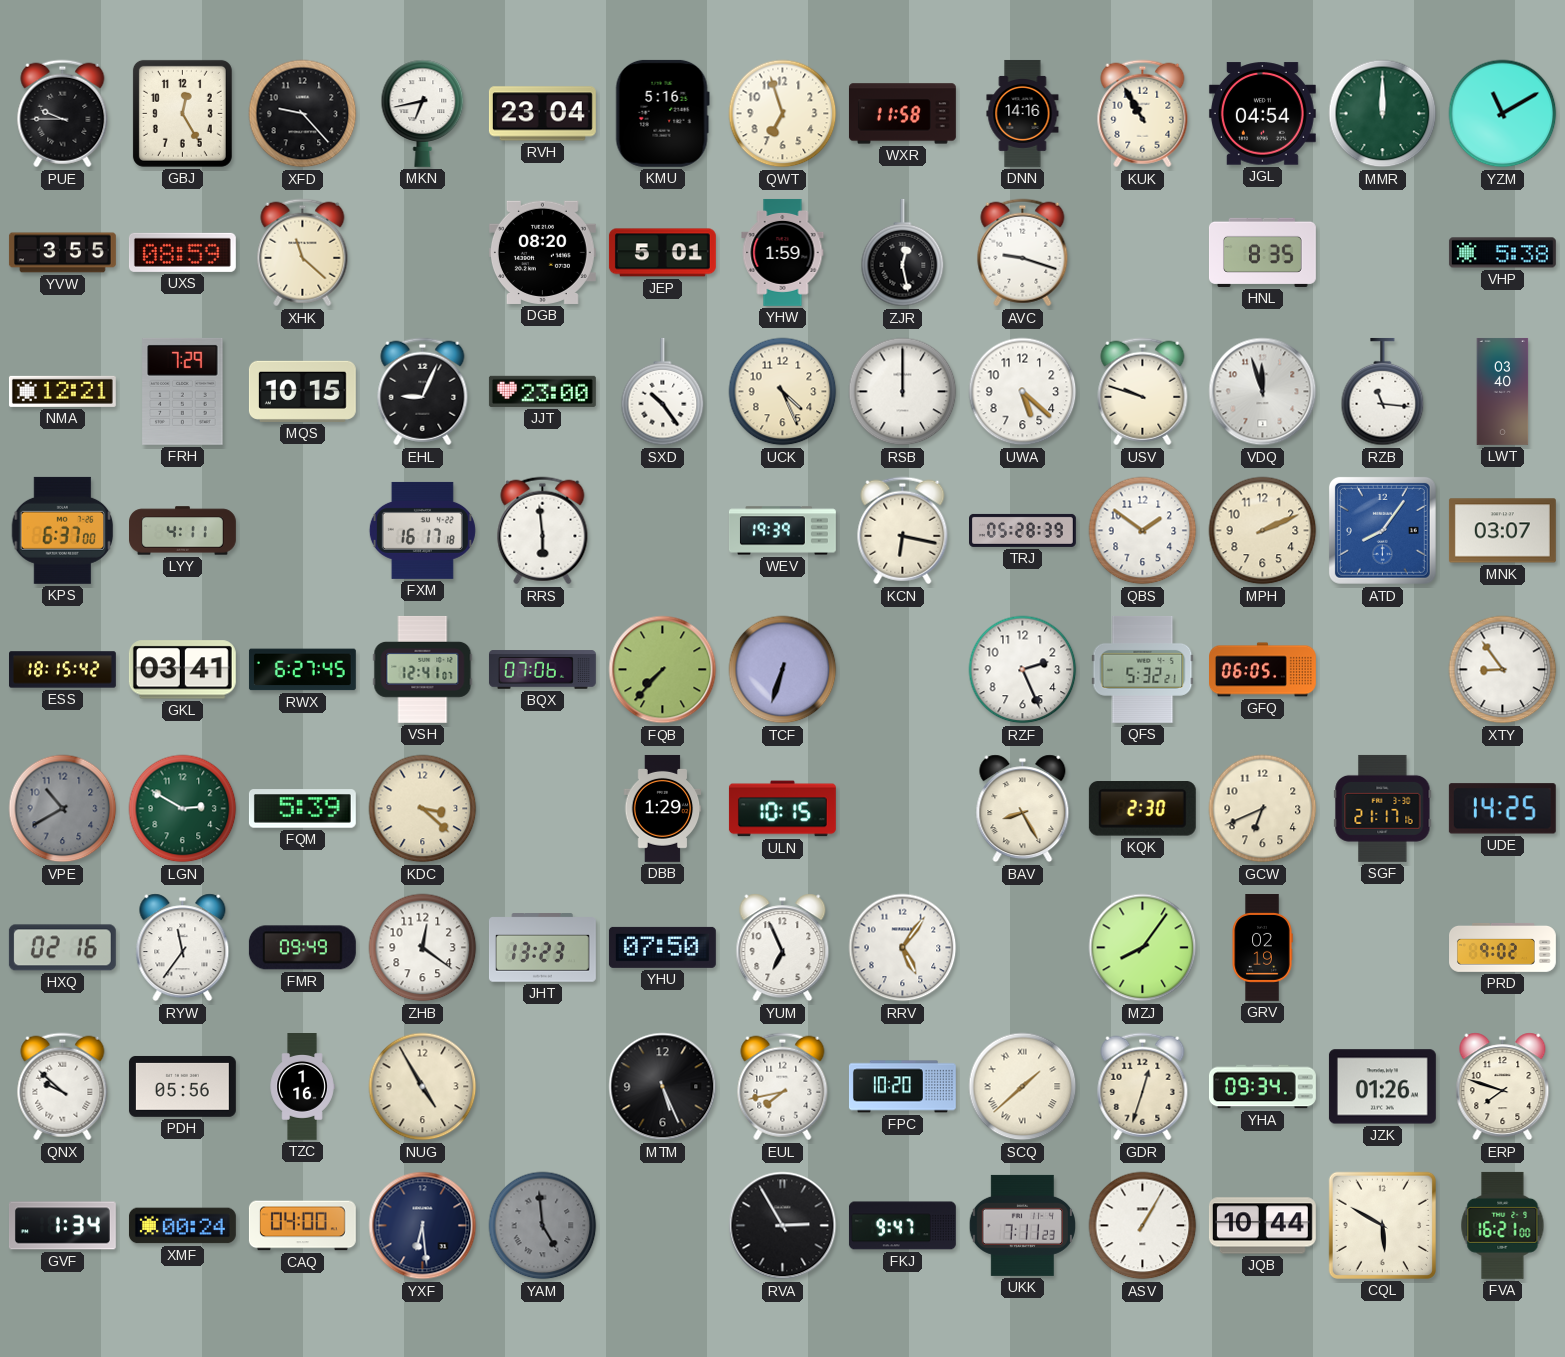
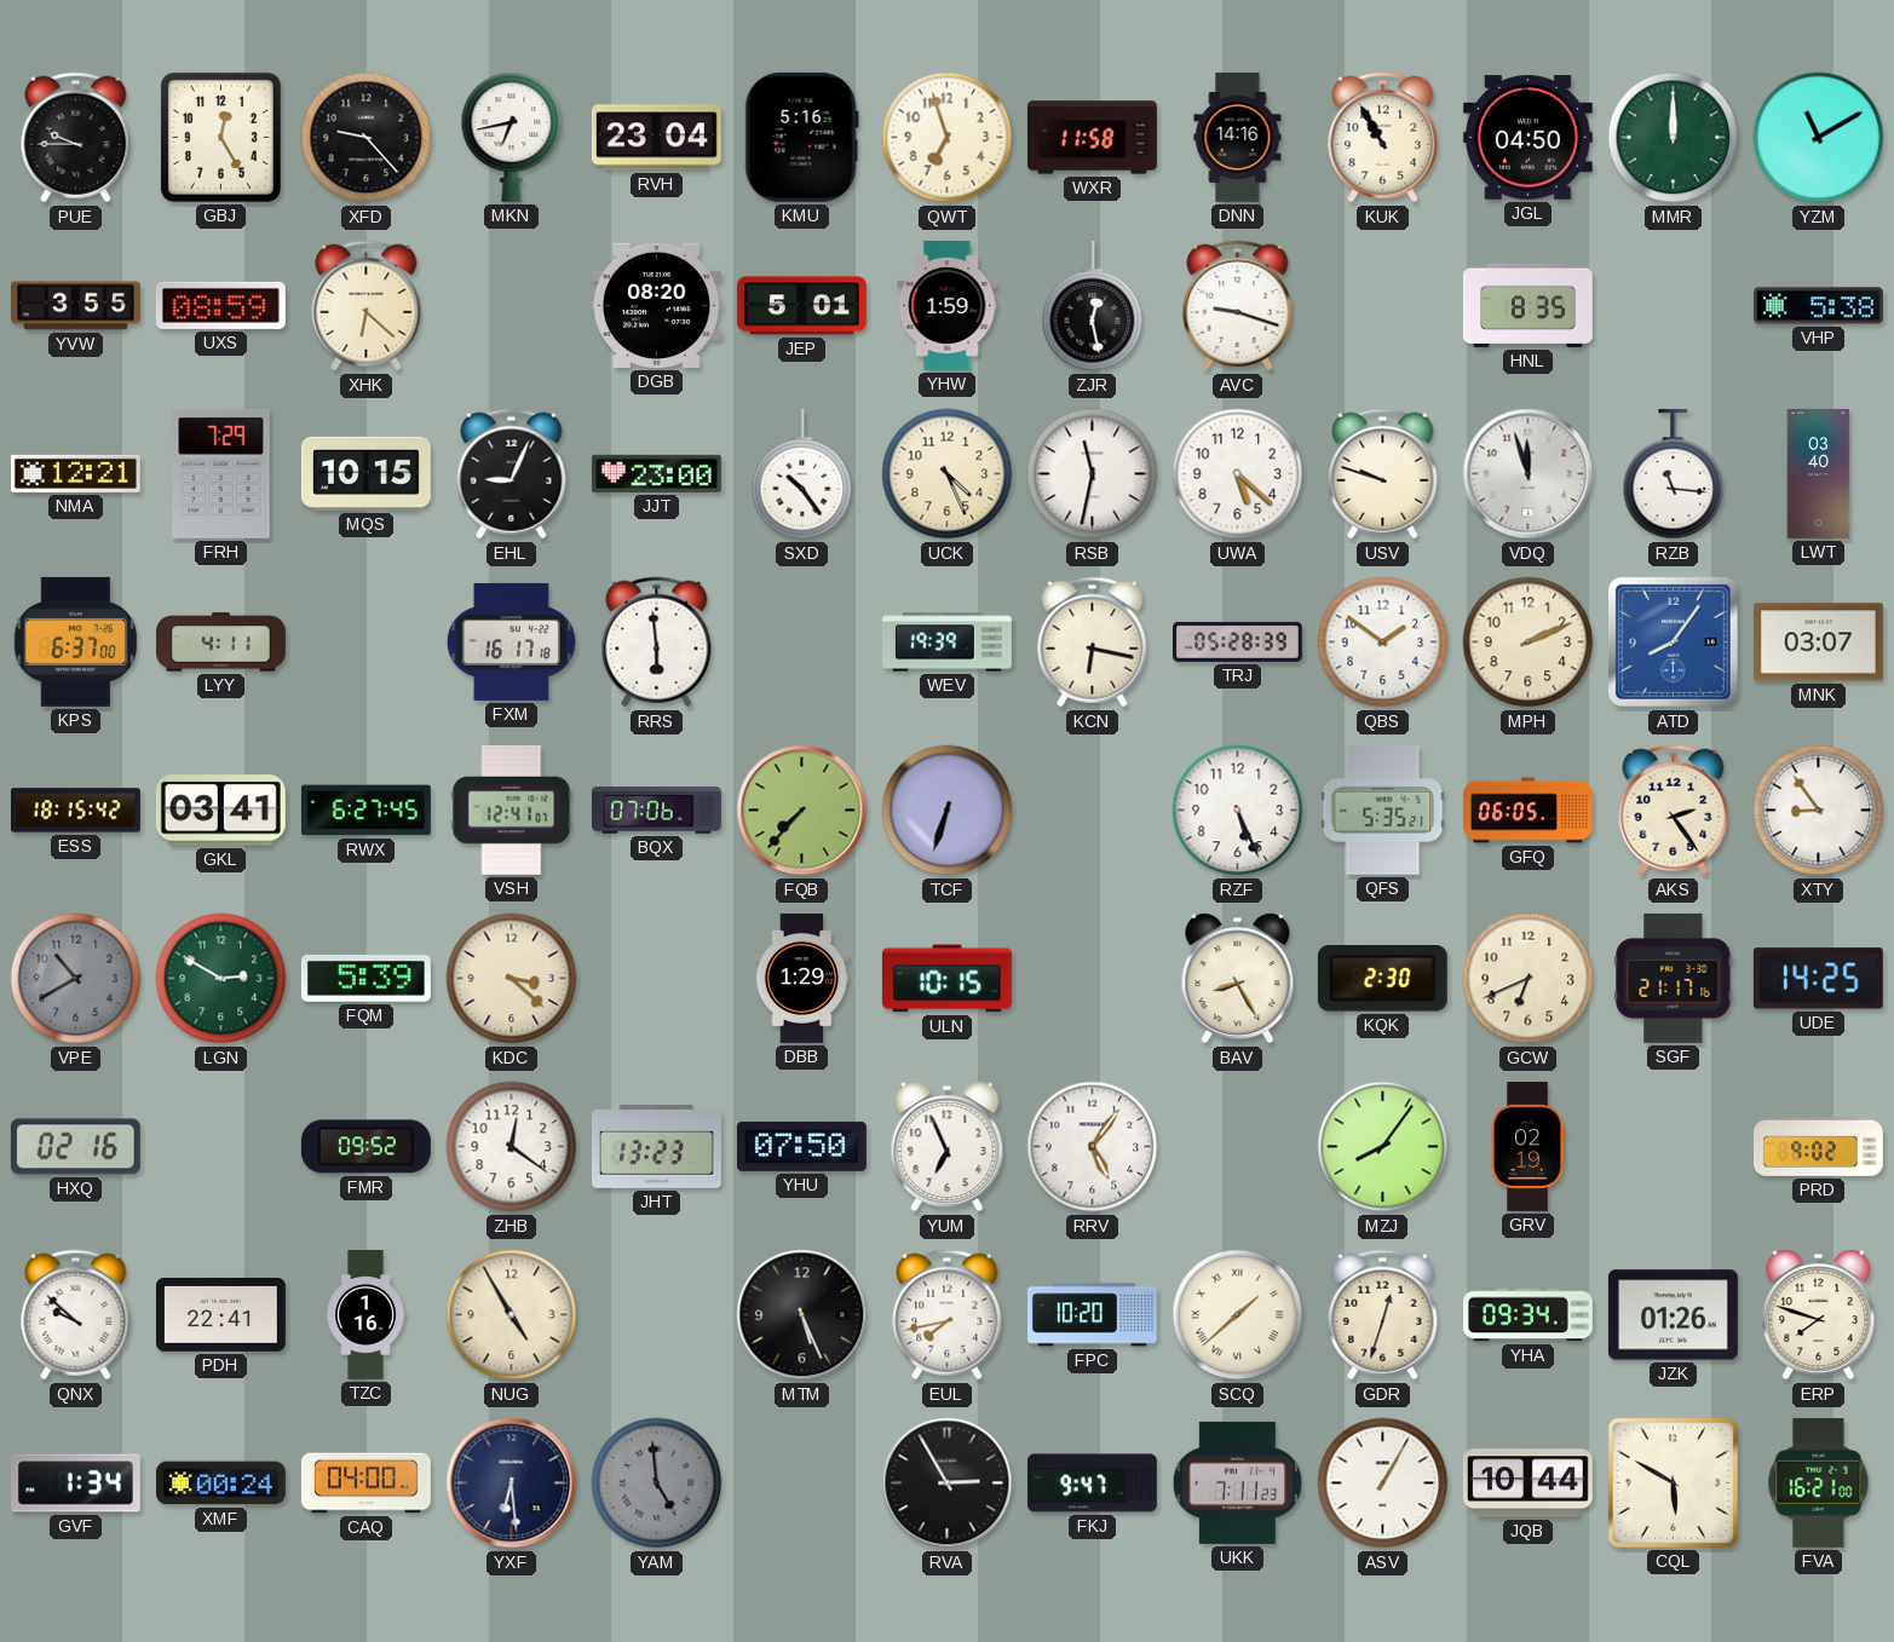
JGL: 04:54 -> 04:50 (1527, 138)
XHK: 11:22 -> 6:22 (367, 306)
RSB: 12:00 -> 11:32 (1093, 474)
RZF: 2:26 -> 5:26 (1238, 811)
QFS: 5:32 -> 5:35 (1383, 810)
AKS: none -> 2:24 (1674, 811)
RYW: 11:36 -> none (183, 948)
FMR: 09:49 -> 09:52 (365, 1147)
PDH: 05:56 -> 22:41 (220, 1314)
